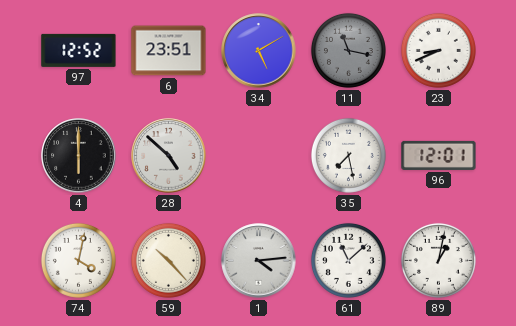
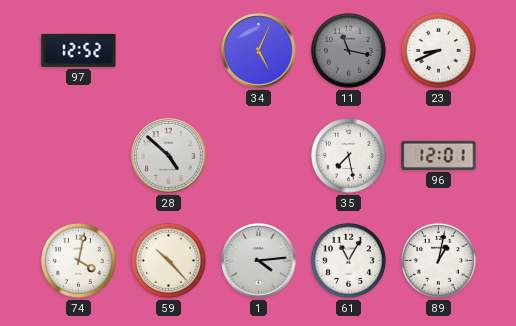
6: 23:51 -> none (169, 51)
34: 5:10 -> 5:04 (259, 51)
4: 6:00 -> none (79, 156)
61: 11:08 -> 11:05 (348, 260)
